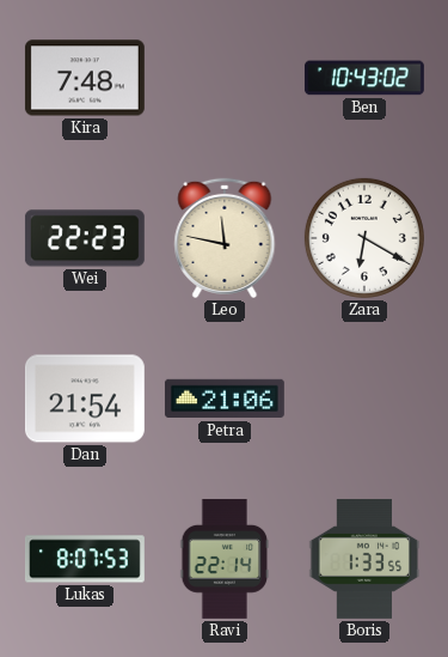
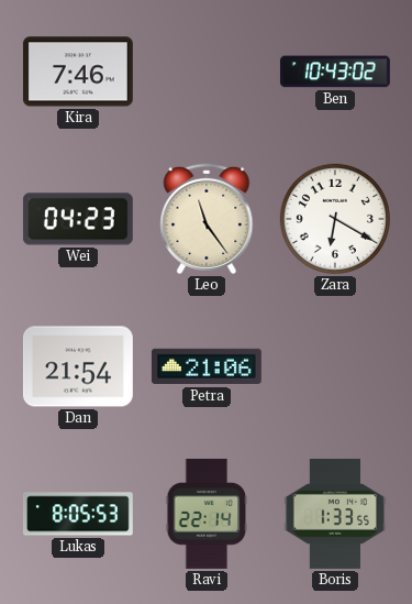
Kira: 7:48 -> 7:46 (78, 72)
Wei: 22:23 -> 04:23 (78, 219)
Leo: 11:47 -> 11:24 (207, 219)
Lukas: 8:07 -> 8:05 (78, 514)
